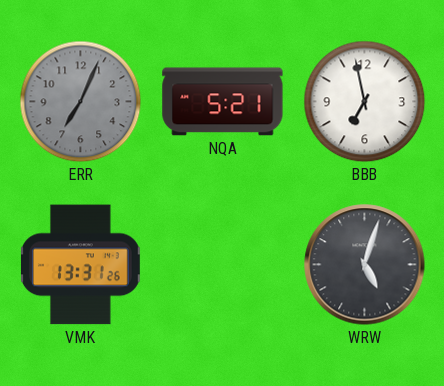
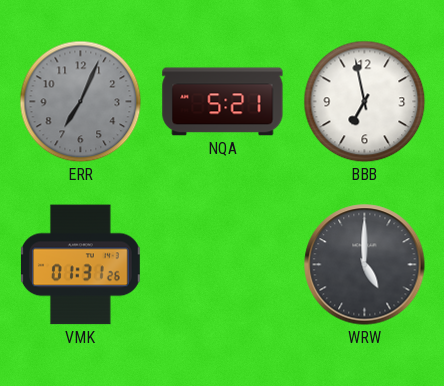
VMK: 13:31 -> 01:31 (80, 265)
WRW: 5:03 -> 5:00 (365, 265)
